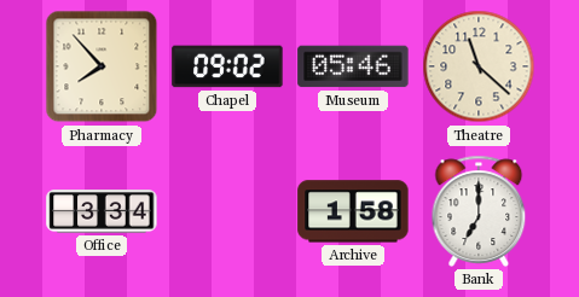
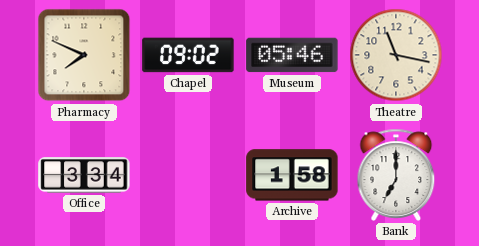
Pharmacy: 7:53 -> 7:49 (84, 55)
Theatre: 11:22 -> 11:17 (396, 55)
